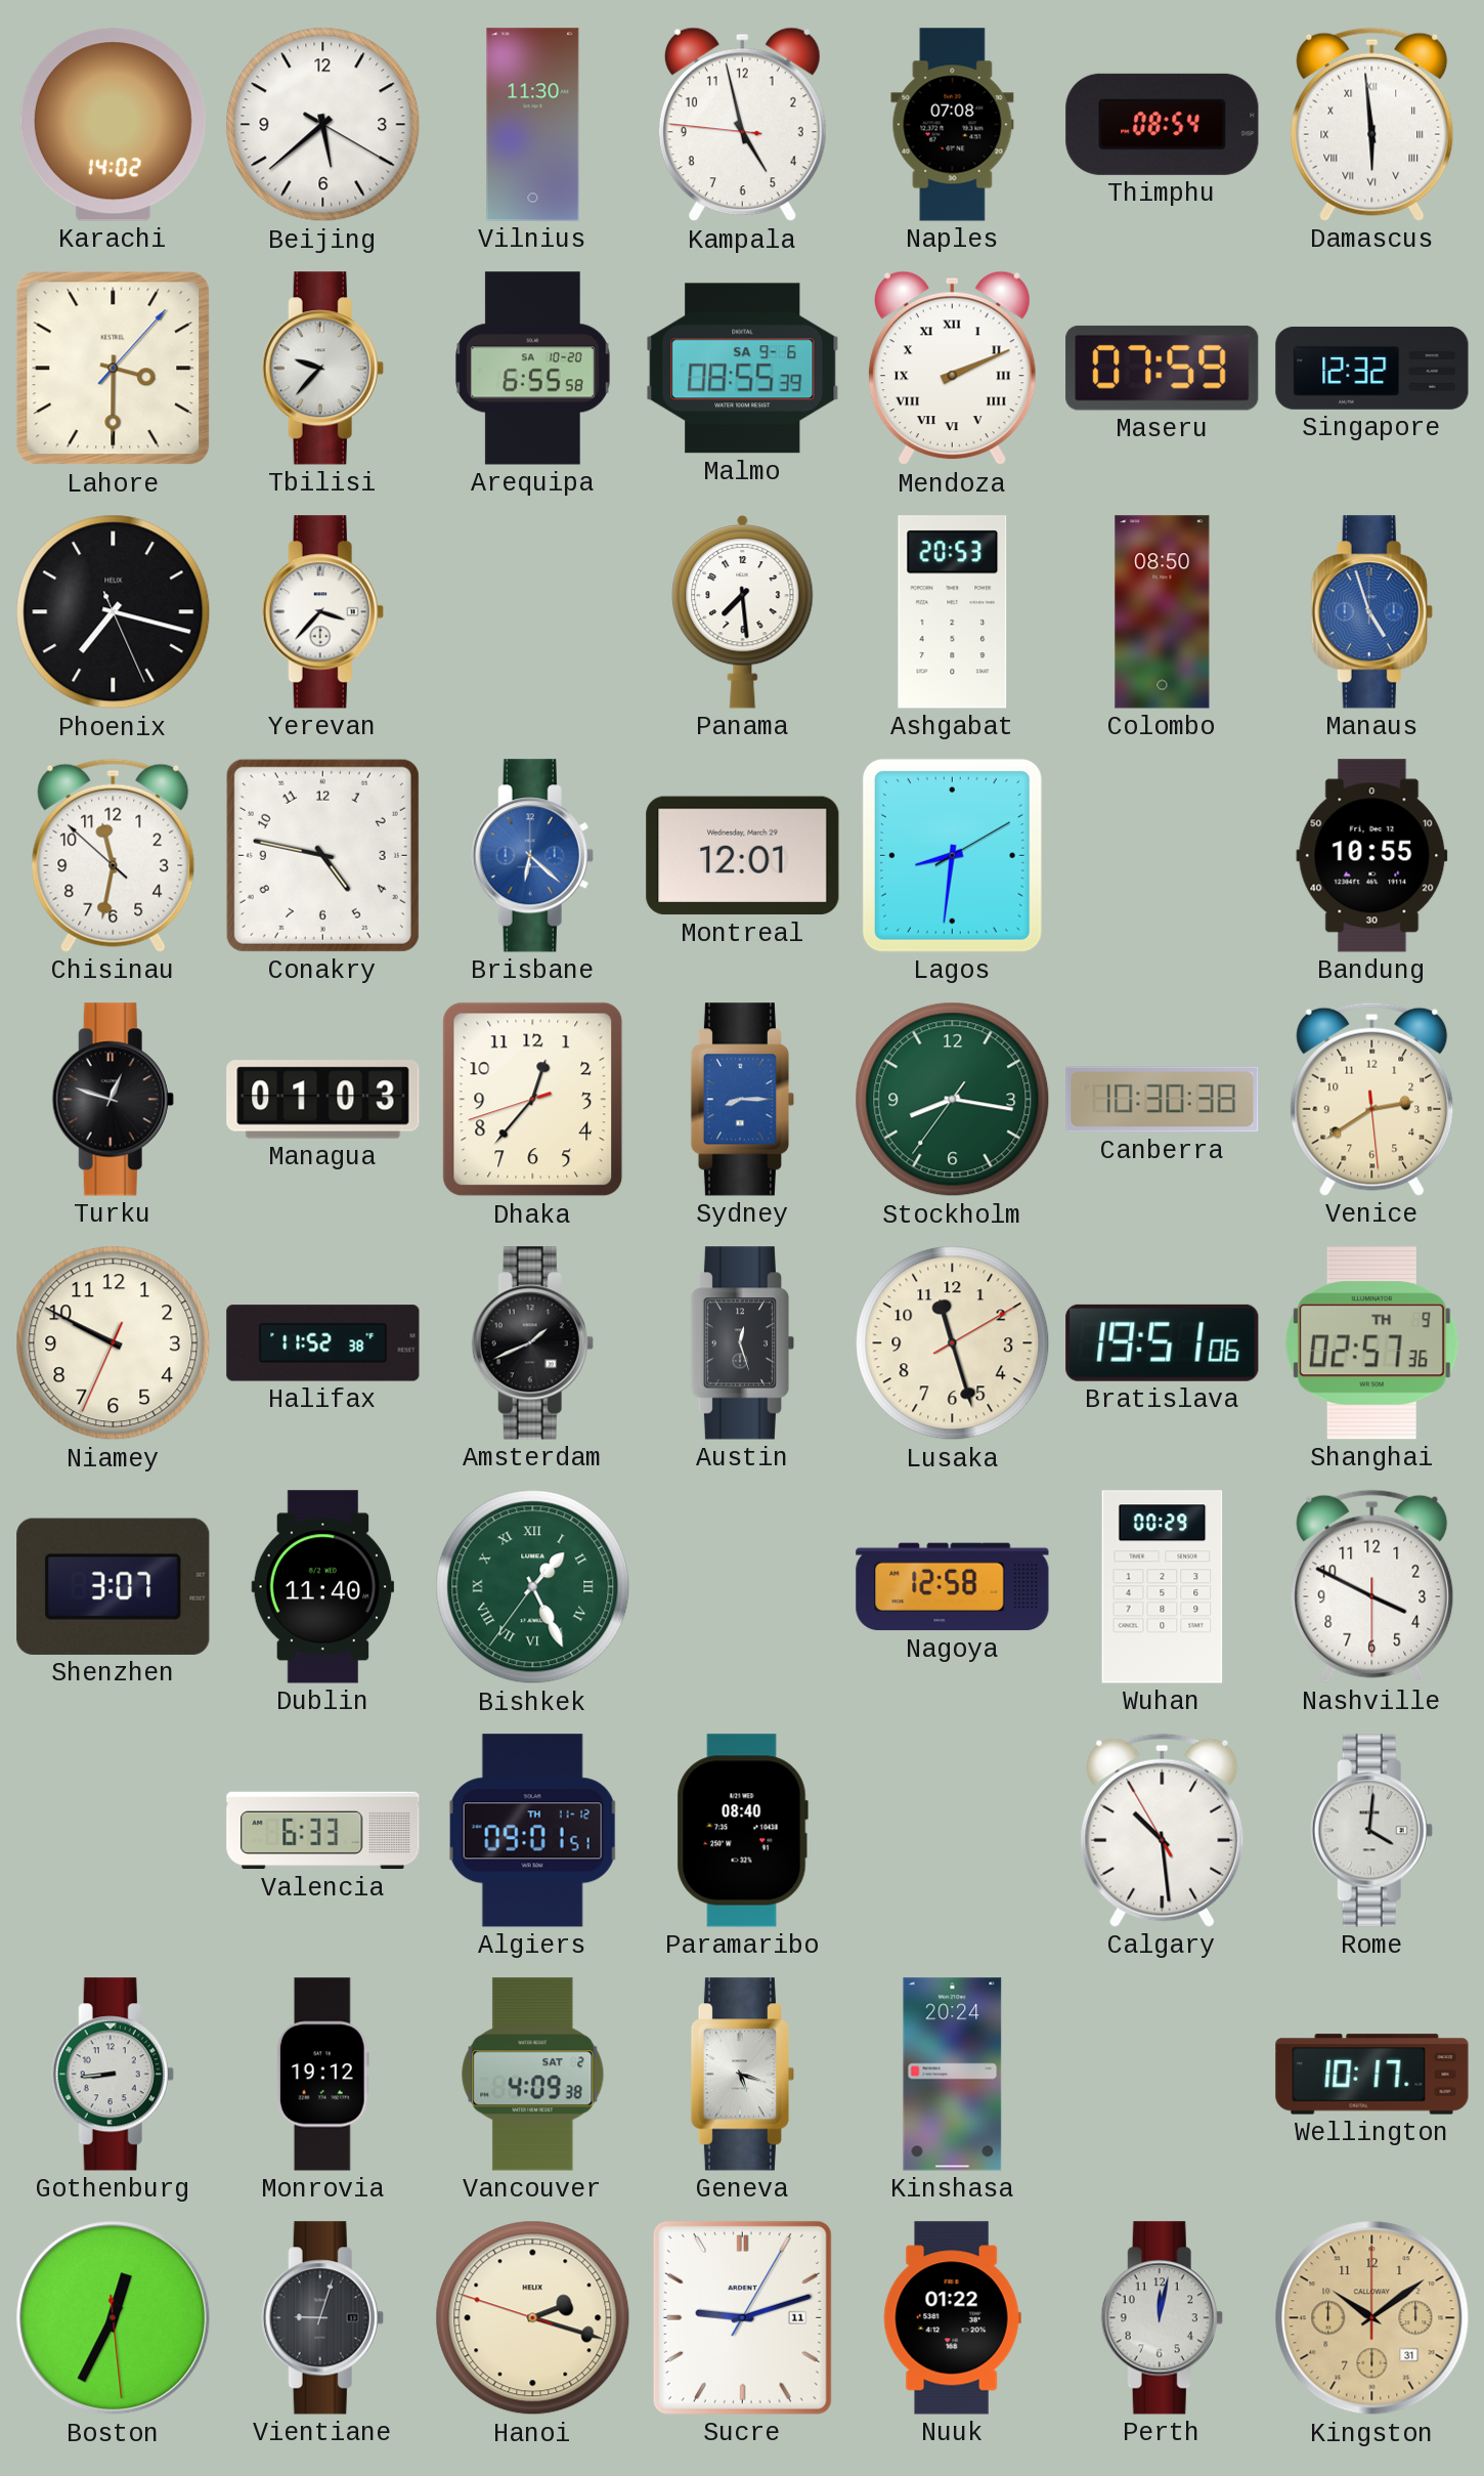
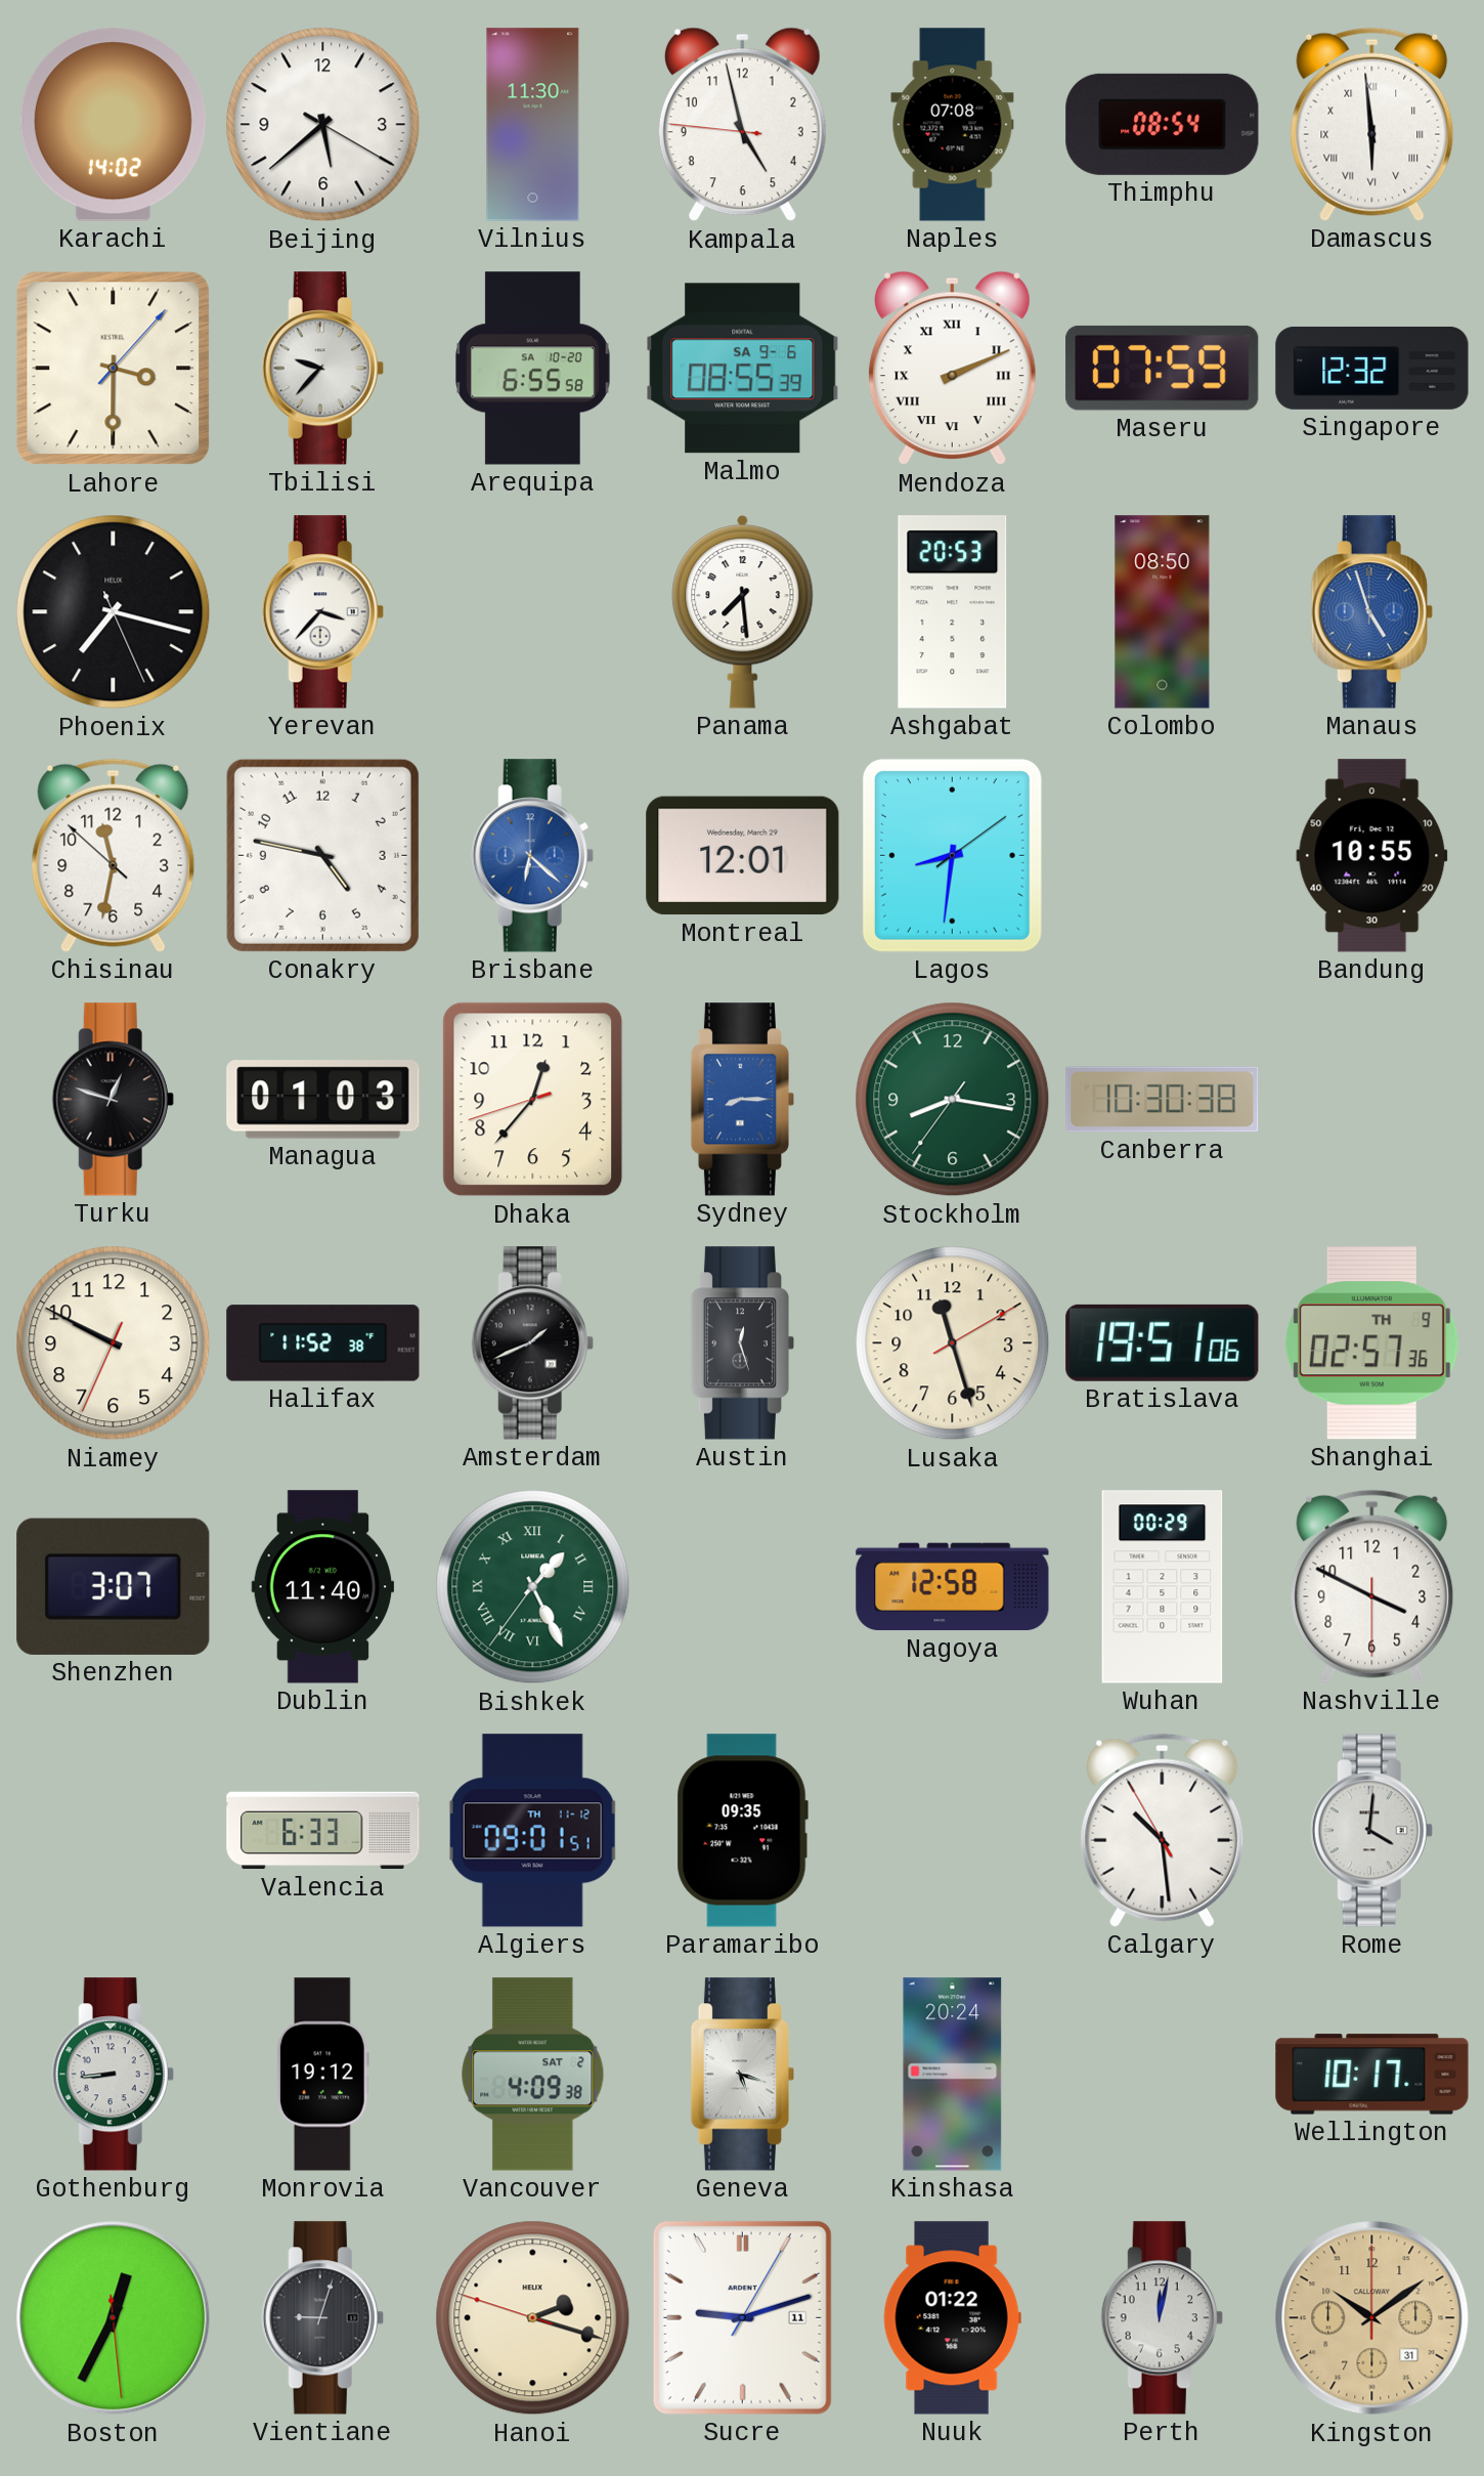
Lagos: 8:31:10 -> 8:31:09 (952, 855)
Venice: 2:39 -> none (1372, 1099)
Paramaribo: 08:40 -> 09:35 (742, 1831)
